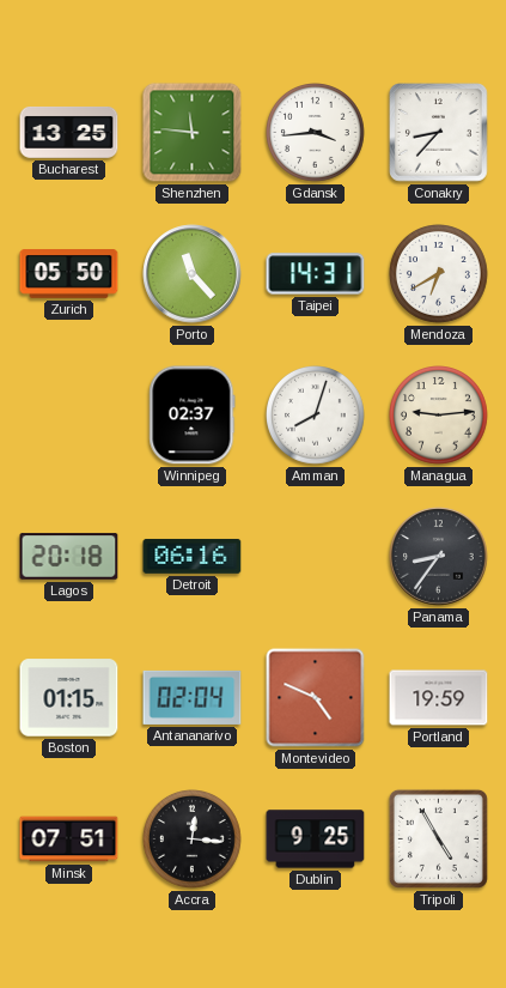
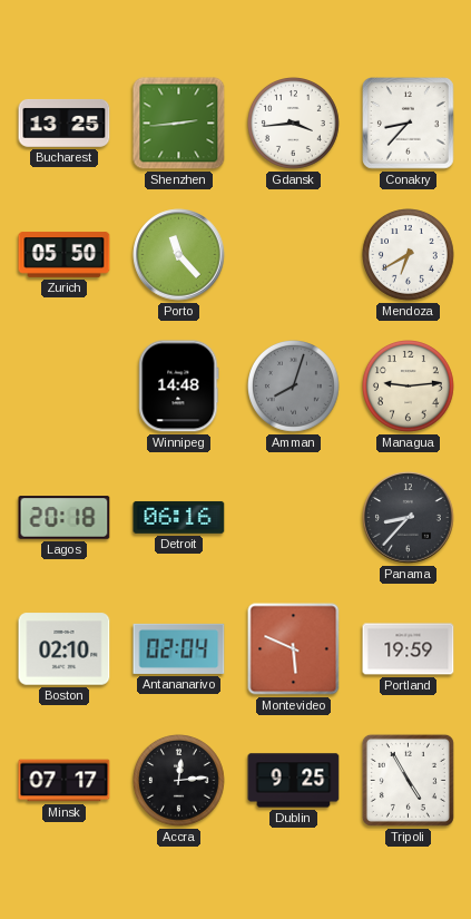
Shenzhen: 11:46 -> 2:44 (179, 124)
Taipei: 14:31 -> none (316, 274)
Winnipeg: 02:37 -> 14:48 (179, 387)
Amman dial: white -> grey (294, 387)
Panama: 8:36 -> 8:37 (409, 518)
Boston: 01:15 -> 02:10 (65, 649)
Montevideo: 4:49 -> 5:49 (294, 649)
Minsk: 07:51 -> 07:17 (65, 781)
Accra: 12:16 -> 12:14 (179, 781)
